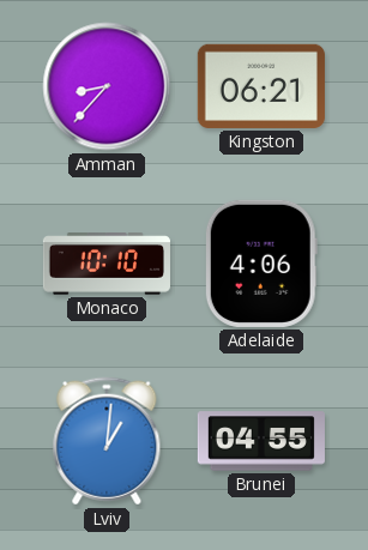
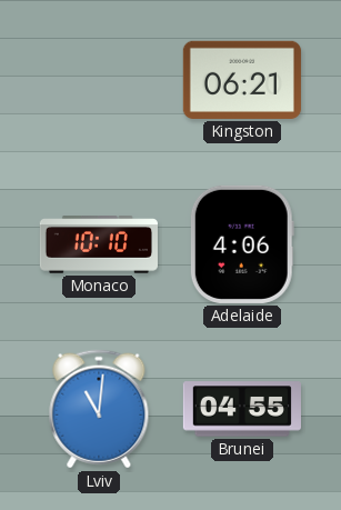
Amman: 8:37 -> none (107, 86)
Lviv: 1:01 -> 11:01 (99, 409)
